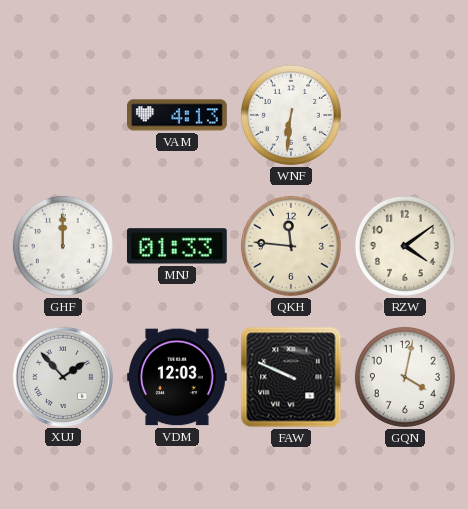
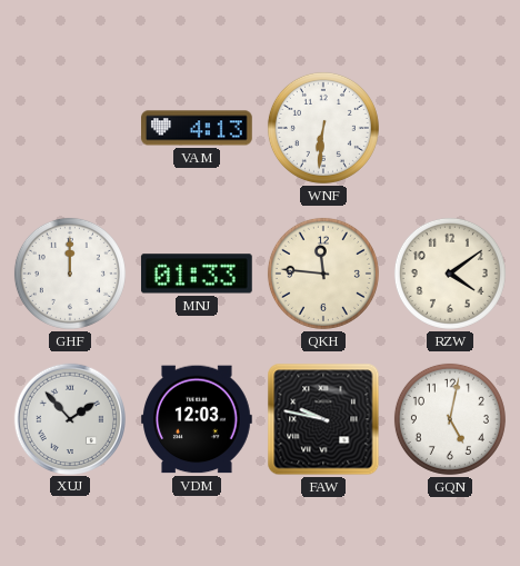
FAW: 9:49 -> 9:47 (323, 419)
GQN: 4:02 -> 5:02 (450, 419)
